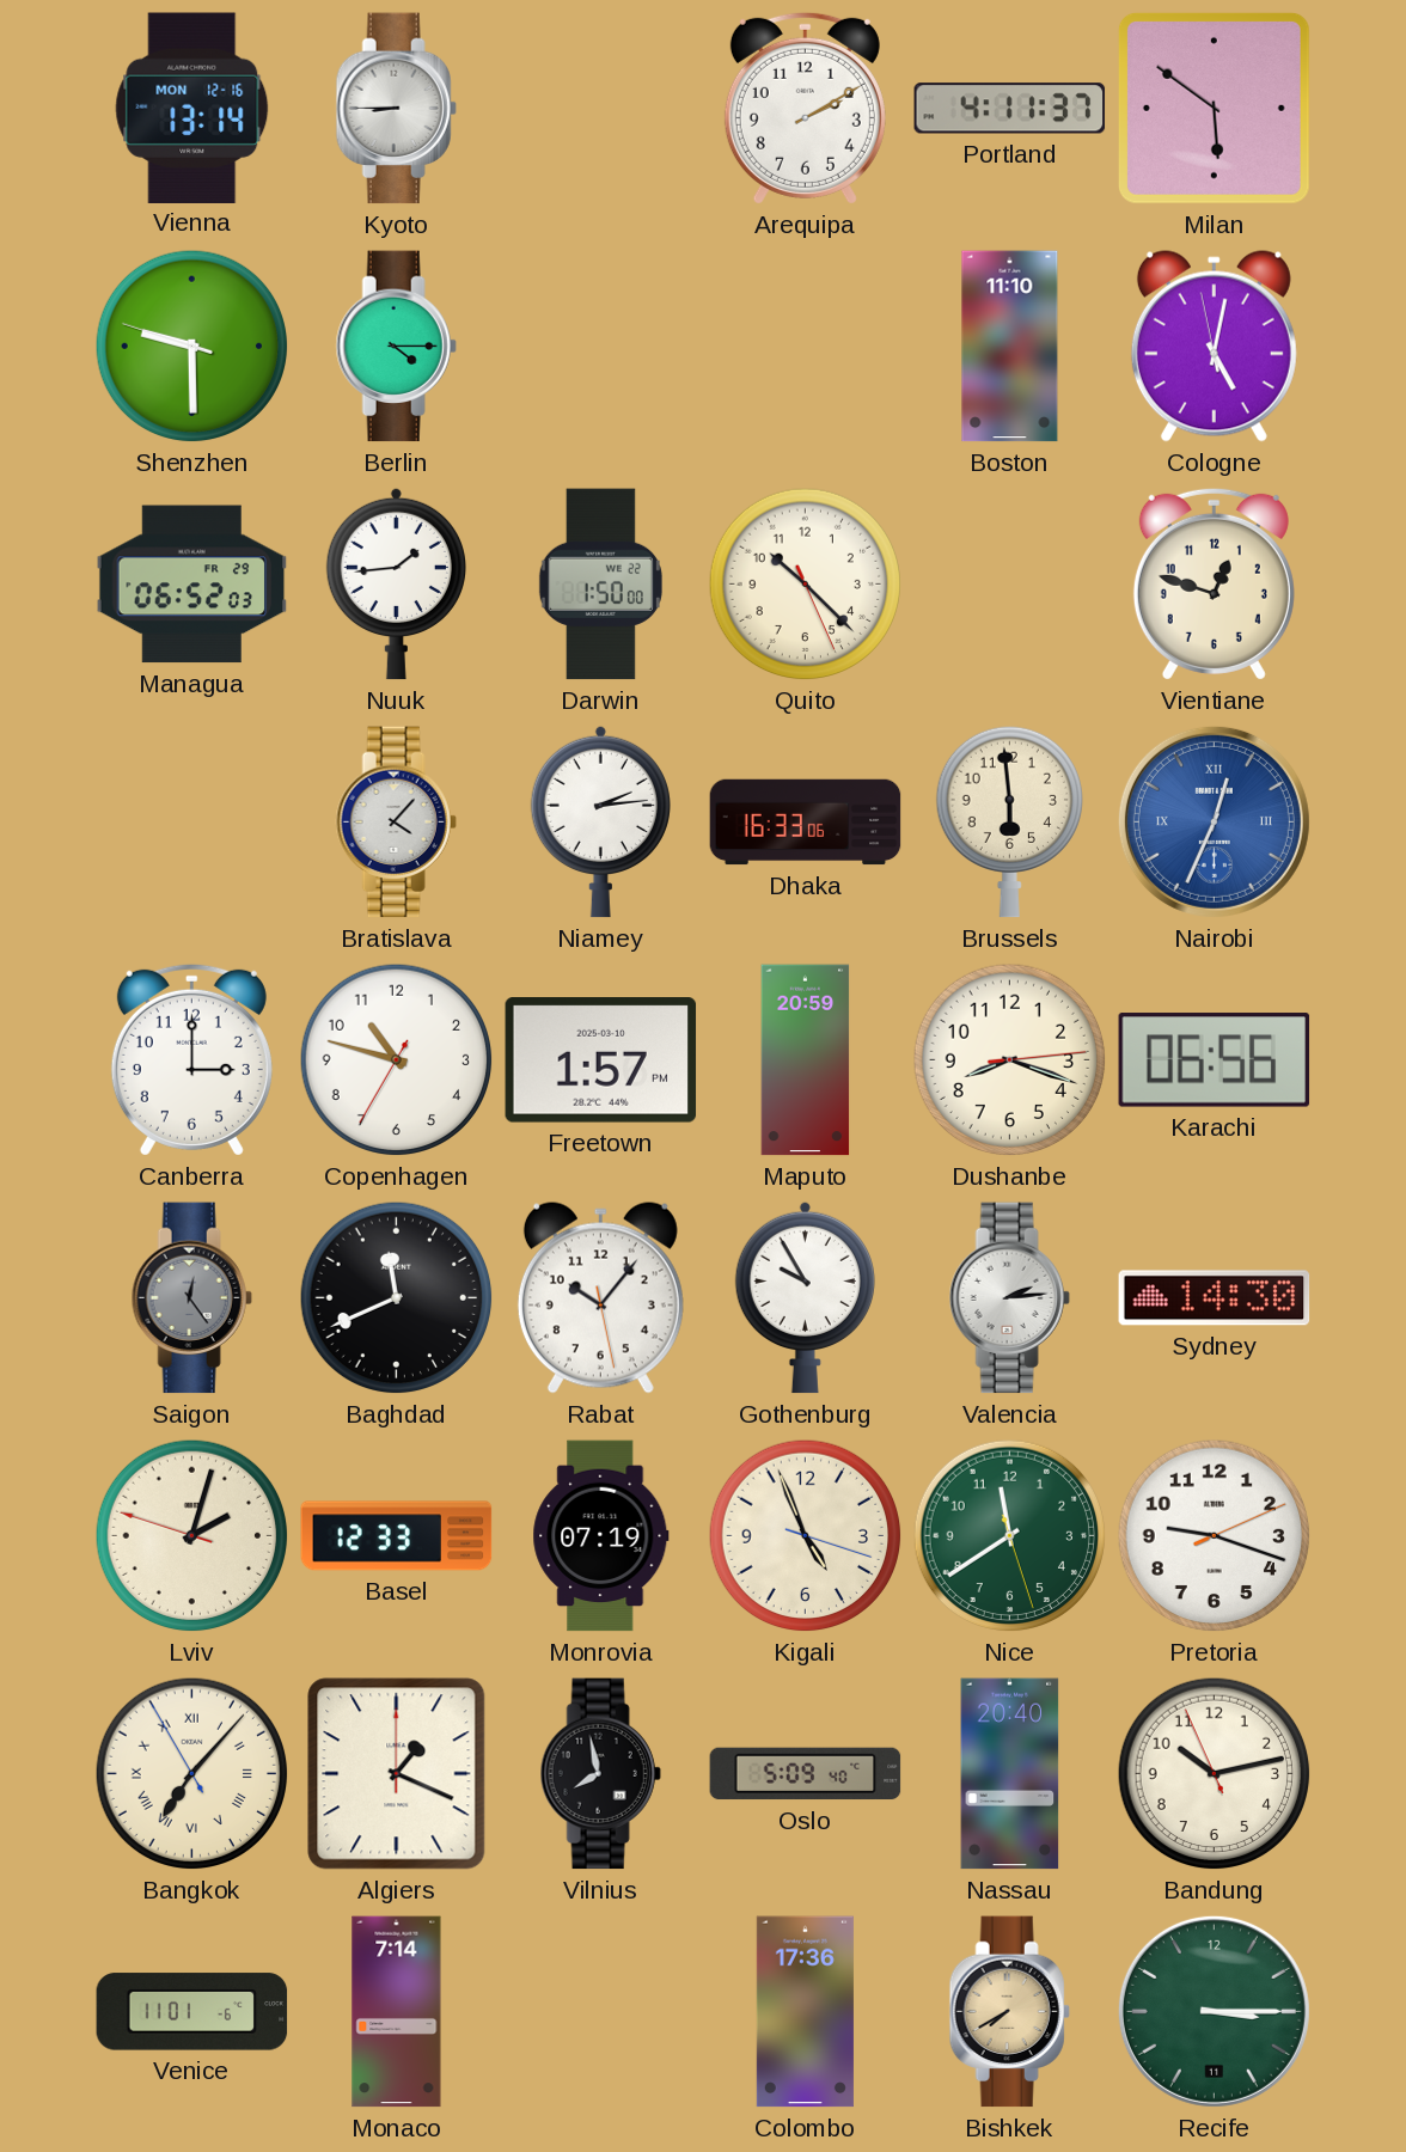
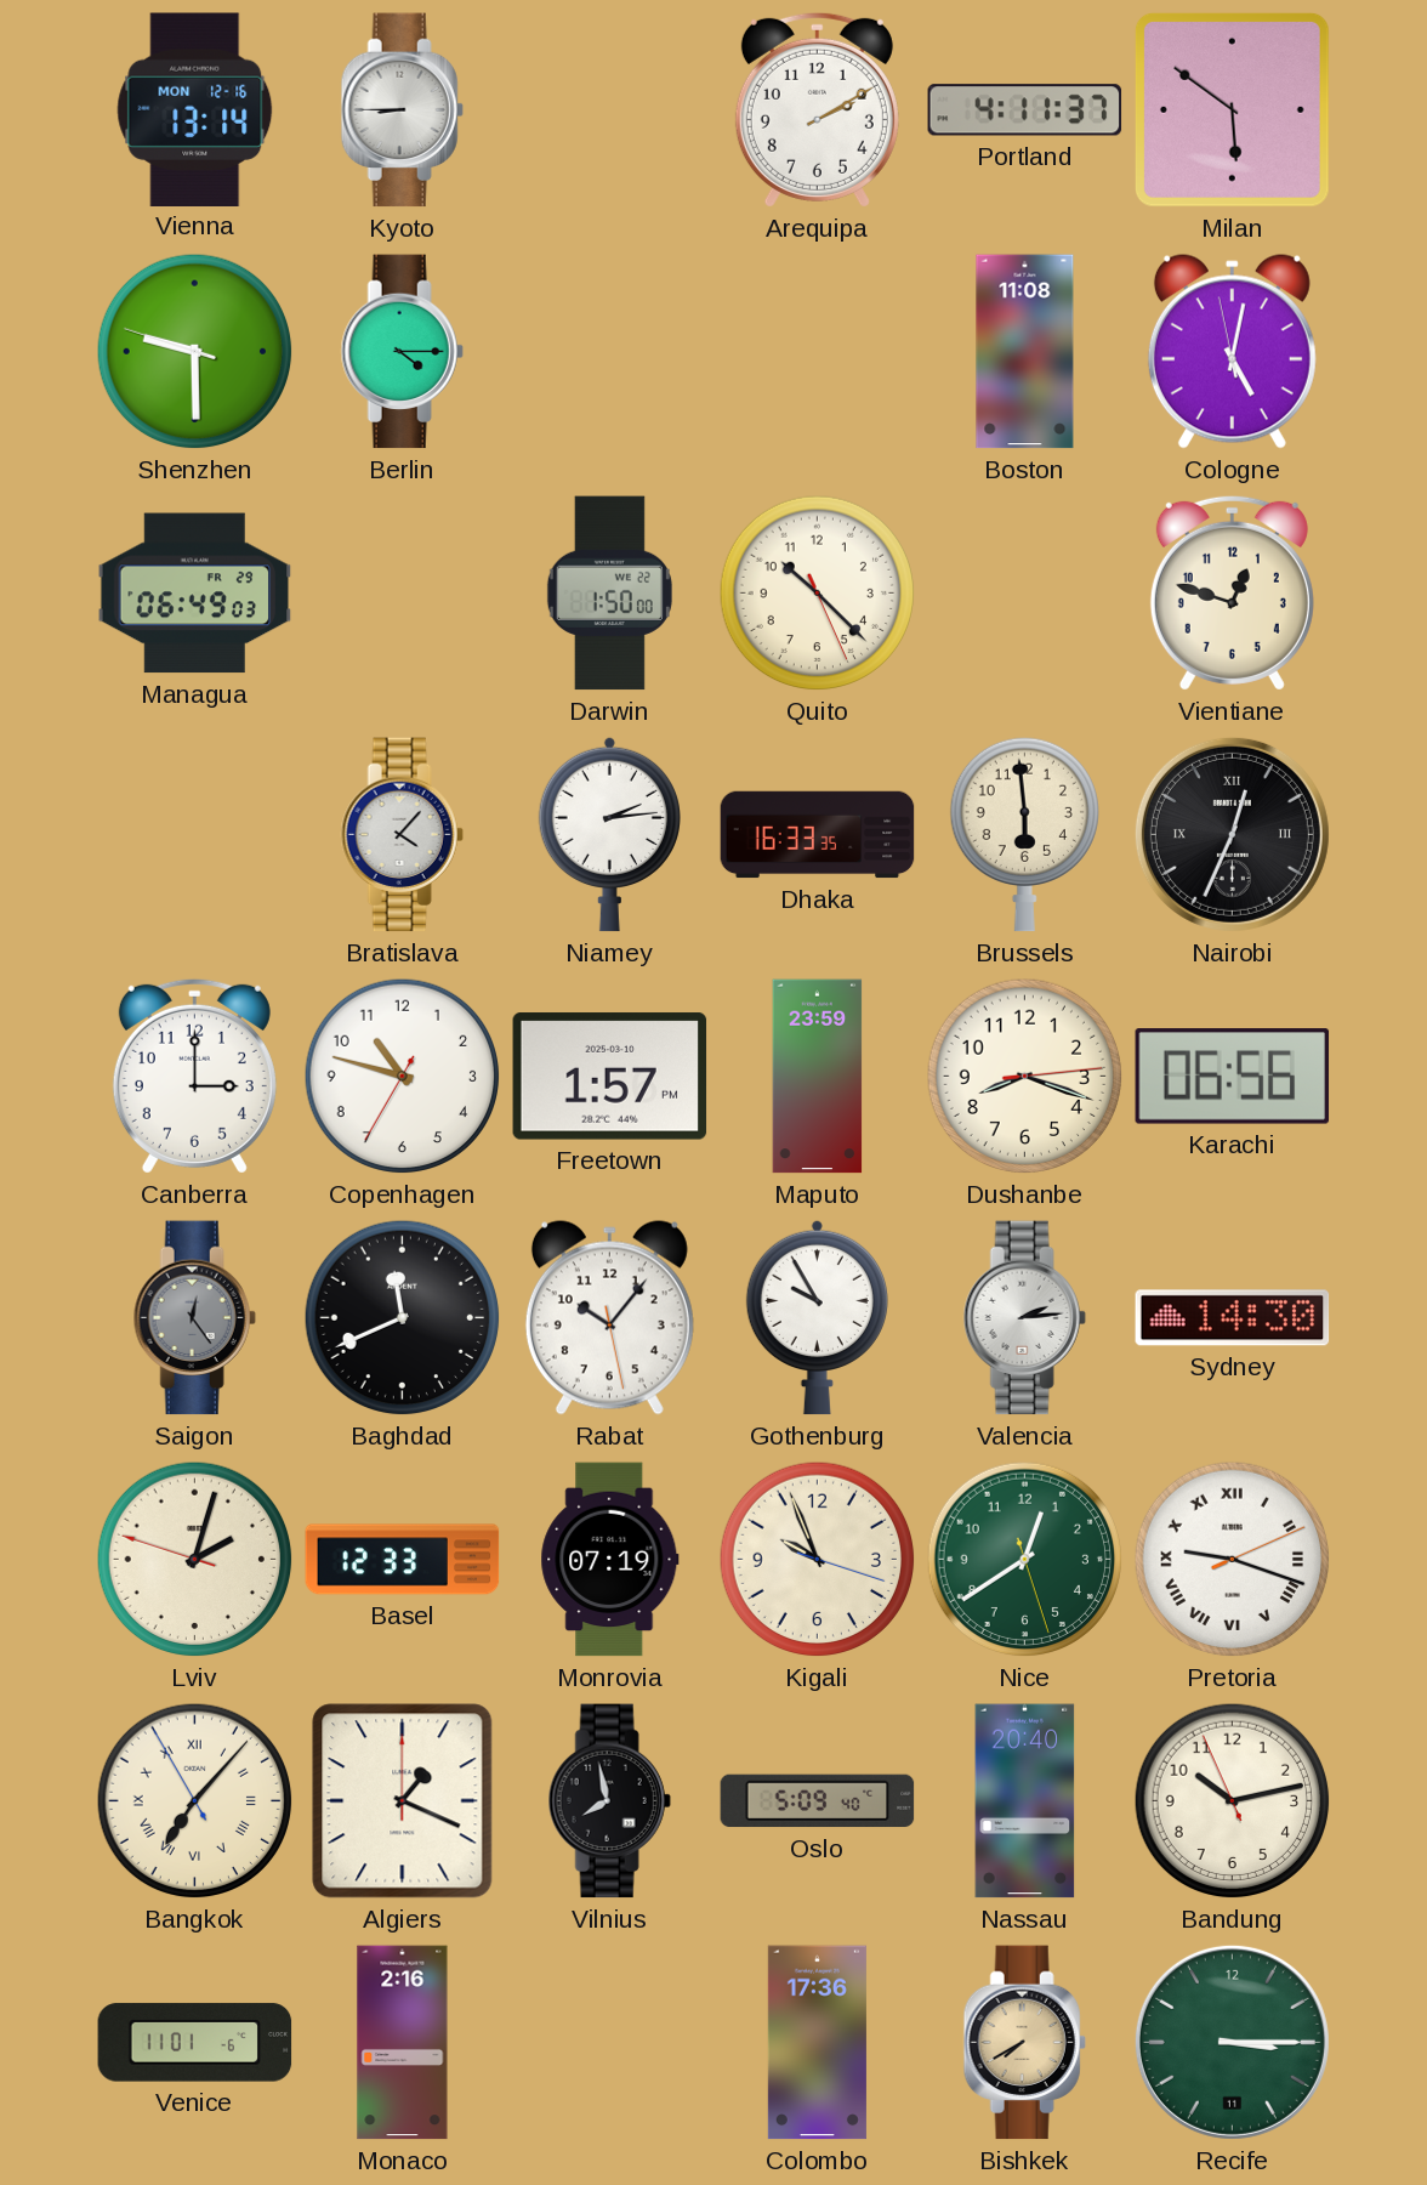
Boston: 11:10 -> 11:08 (1025, 352)
Managua: 06:52 -> 06:49 (195, 594)
Nuuk: 1:44 -> none (396, 583)
Dhaka: 16:33:06 -> 16:33:35 (818, 835)
Nairobi dial: blue -> black (1232, 834)
Maputo: 20:59 -> 23:59 (818, 1077)
Kigali: 4:56 -> 9:56 (818, 1560)
Nice: 11:39 -> 12:39 (1025, 1560)
Pretoria numerals: Arabic -> Roman (1233, 1560)
Monaco: 7:14 -> 2:16 (403, 2043)
